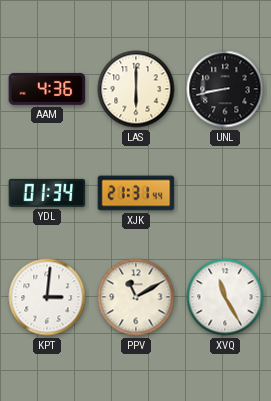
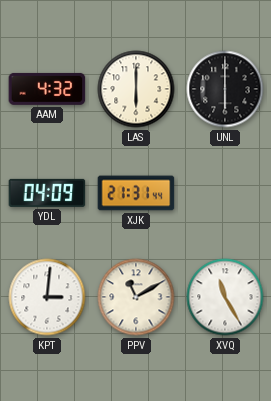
AAM: 4:36 -> 4:32 (47, 89)
UNL: 8:43 -> 6:00 (225, 89)
YDL: 01:34 -> 04:09 (47, 193)
